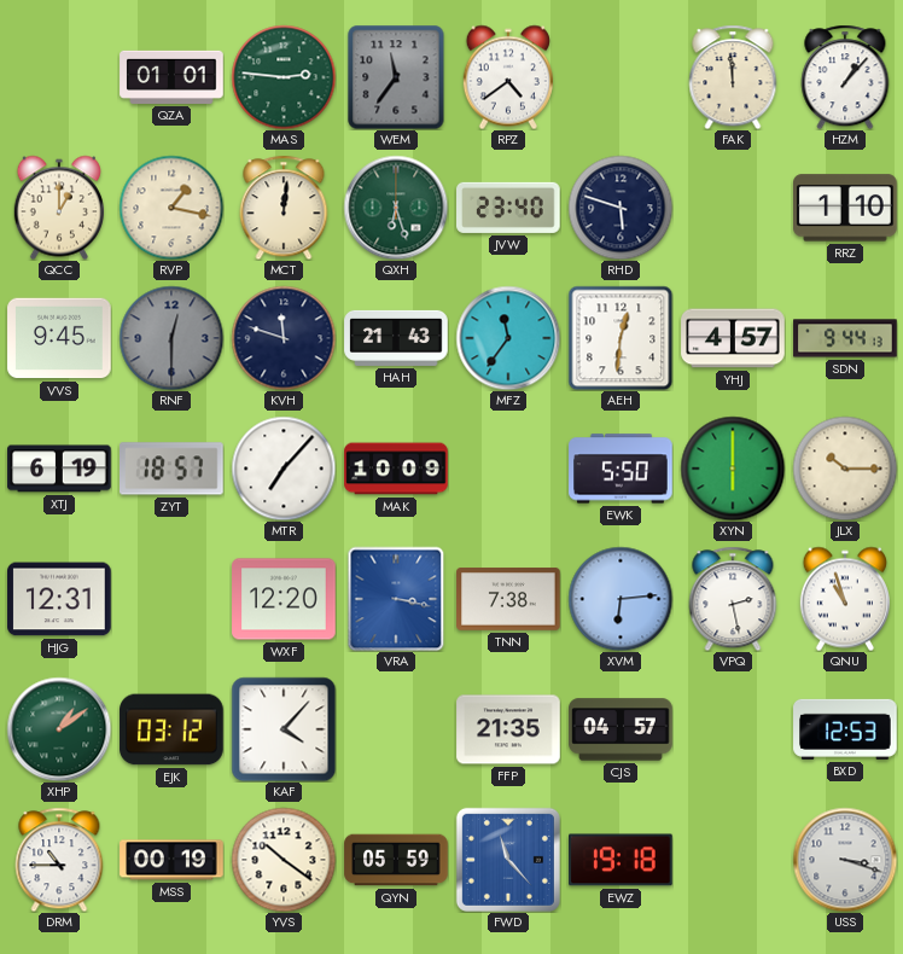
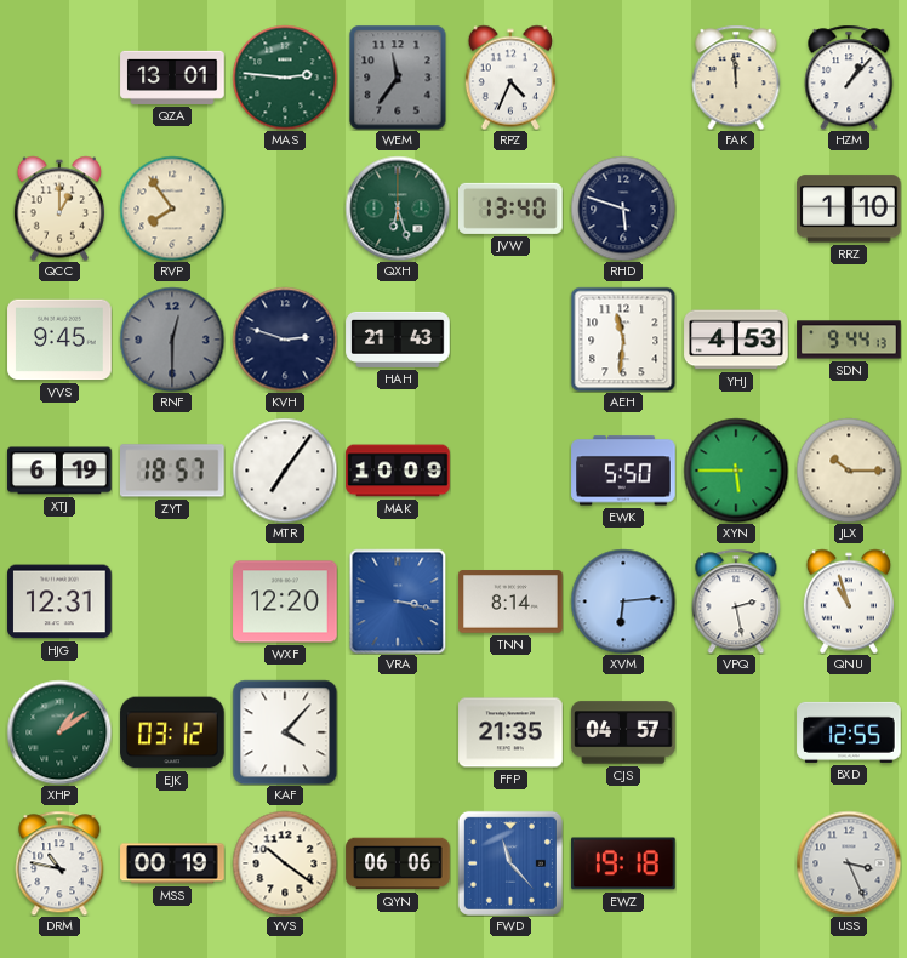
QZA: 01:01 -> 13:01 (172, 78)
RPZ: 4:39 -> 4:34 (510, 78)
RVP: 1:17 -> 7:54 (172, 209)
MCT: 12:01 -> none (284, 208)
JVW: 23:40 -> 13:40 (512, 209)
KVH: 11:48 -> 2:48 (285, 340)
MFZ: 11:36 -> none (508, 338)
AEH: 12:31 -> 11:31 (623, 340)
YHJ: 4:57 -> 4:53 (736, 340)
MTR: 7:07 -> 7:06 (285, 471)
XYN: 6:00 -> 5:45 (736, 471)
TNN: 7:38 -> 8:14 (510, 601)
BXD: 12:53 -> 12:55 (849, 732)
DRM: 10:45 -> 10:47 (59, 863)
QYN: 05:59 -> 06:06 (398, 863)
USS: 3:18 -> 3:26 (849, 863)
